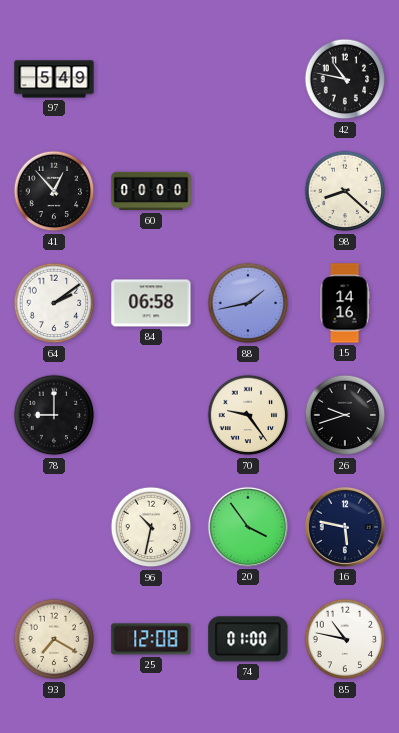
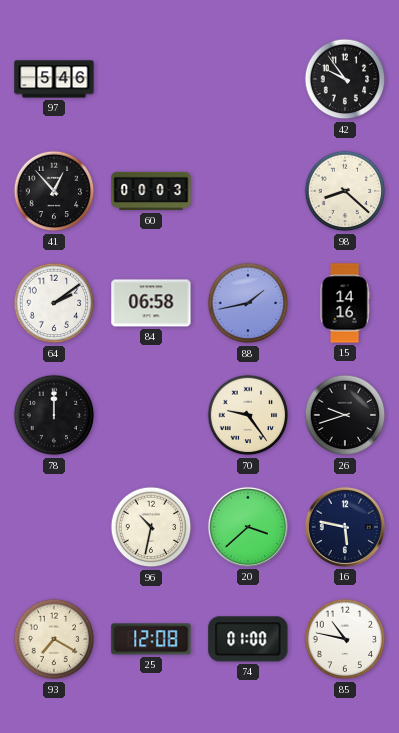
97: 5:49 -> 5:46 (54, 79)
42: 10:47 -> 9:54 (345, 79)
60: 00:00 -> 00:03 (151, 191)
78: 9:00 -> 12:00 (54, 415)
20: 3:54 -> 3:38 (248, 527)
